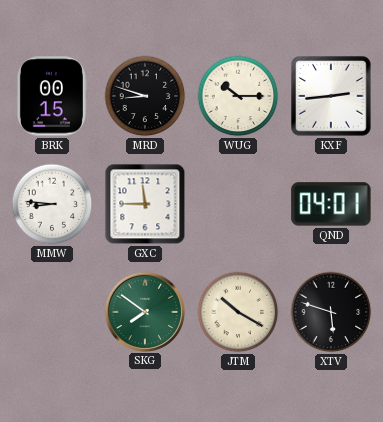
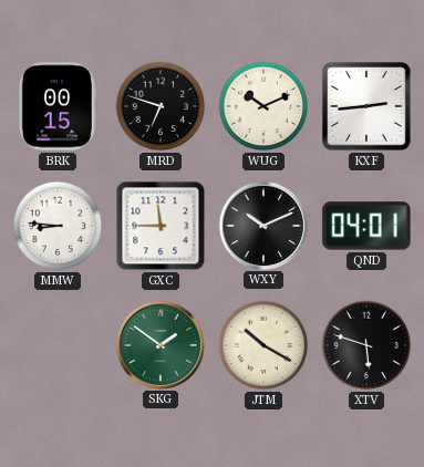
MRD: 8:48 -> 6:48 (161, 106)
WUG: 10:15 -> 10:11 (263, 106)
WXY: none -> 10:11 (262, 225)
SKG: 7:51 -> 1:51 (159, 344)
